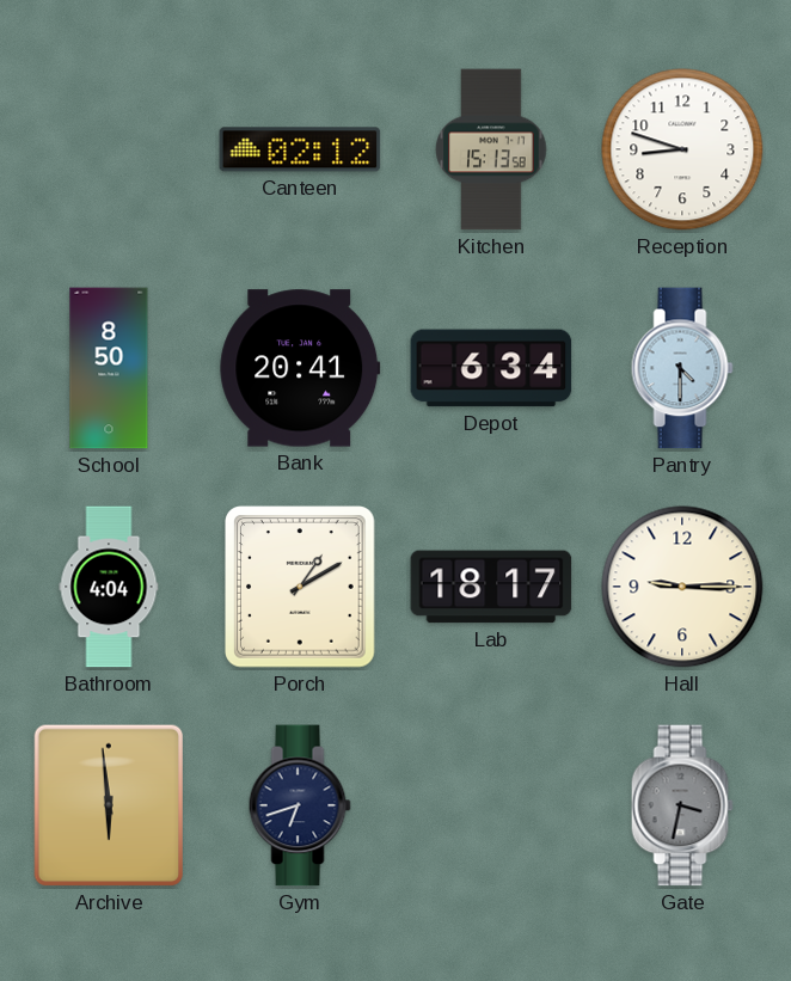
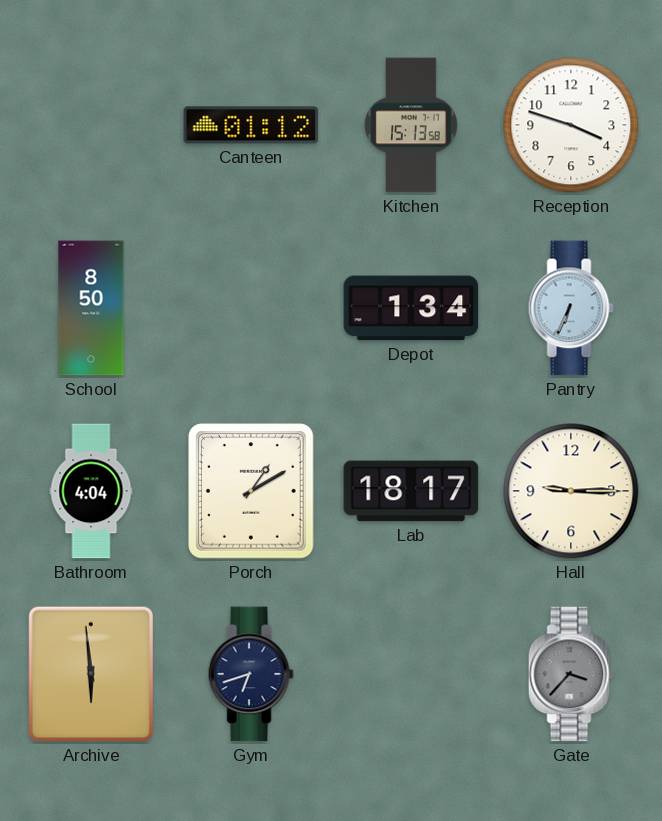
Canteen: 02:12 -> 01:12 (251, 125)
Reception: 8:48 -> 3:48 (571, 125)
Bank: 20:41 -> none (300, 368)
Depot: 6:34 -> 1:34 (411, 308)
Pantry: 4:30 -> 6:34 (571, 308)
Gate: 3:32 -> 3:37 (571, 674)
